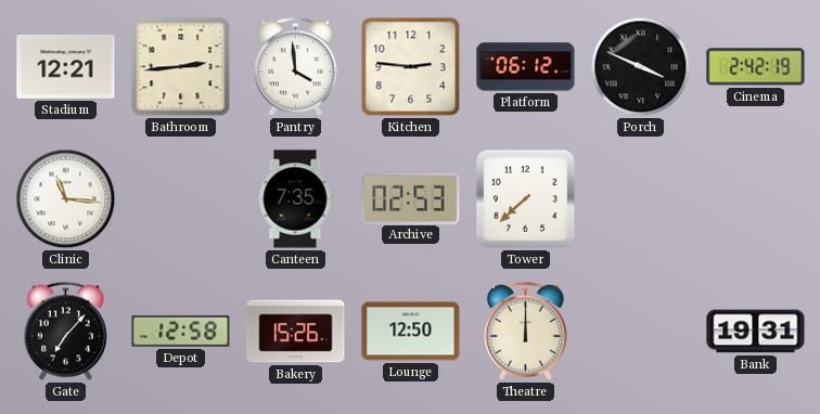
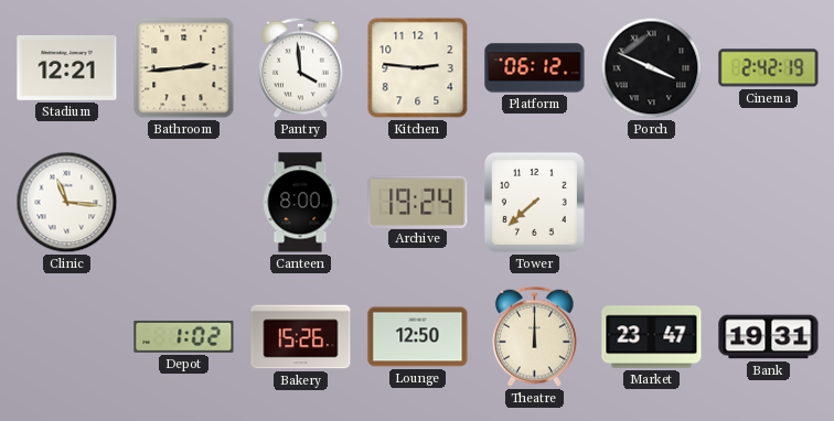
Canteen: 7:35 -> 8:00 (300, 203)
Archive: 02:53 -> 19:24 (418, 202)
Gate: 7:07 -> none (65, 331)
Depot: 12:58 -> 1:02 (184, 336)
Market: none -> 23:47 (652, 337)
